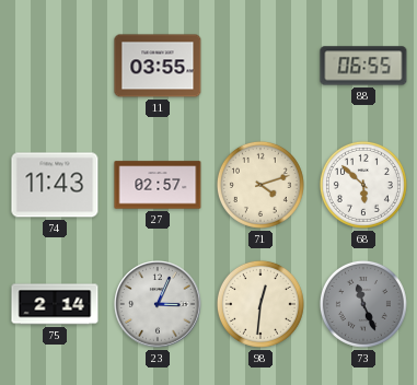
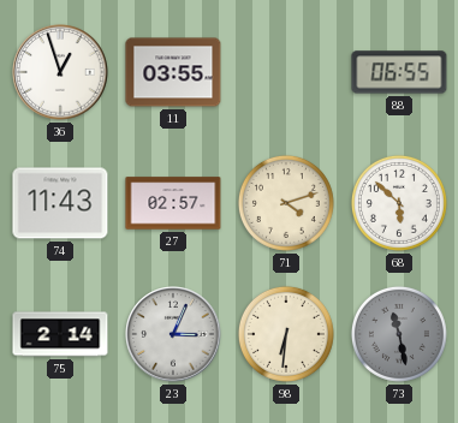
36: none -> 12:57 (60, 72)
98: 12:31 -> 6:31 (286, 334)
73: 11:26 -> 11:28 (399, 334)
